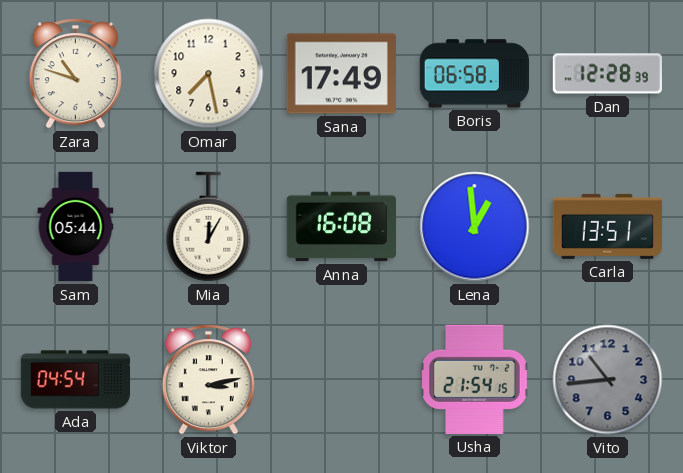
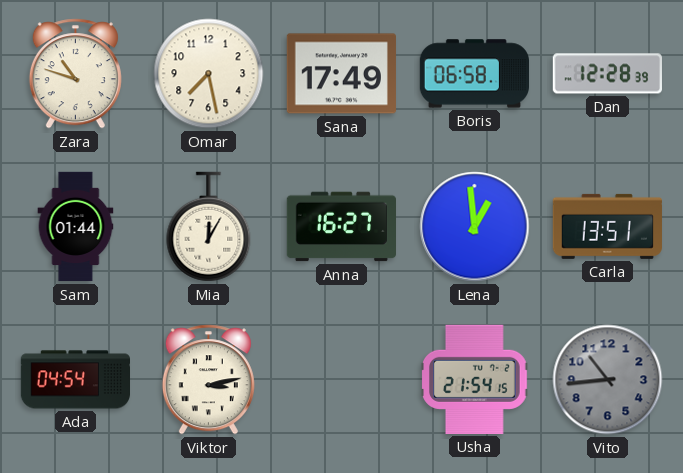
Sam: 05:44 -> 01:44 (76, 227)
Anna: 16:08 -> 16:27 (341, 227)
